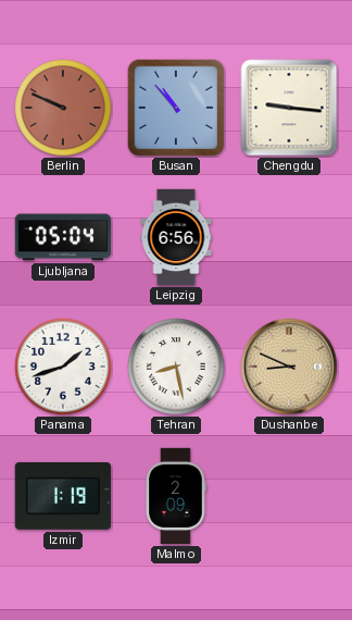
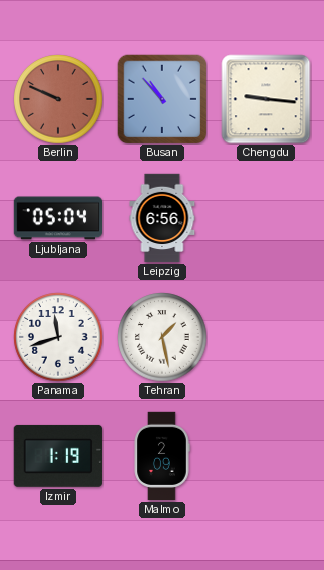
Panama: 1:42 -> 11:42 (58, 337)
Tehran: 8:28 -> 1:28 (162, 337)
Dushanbe: 8:49 -> none (289, 367)
